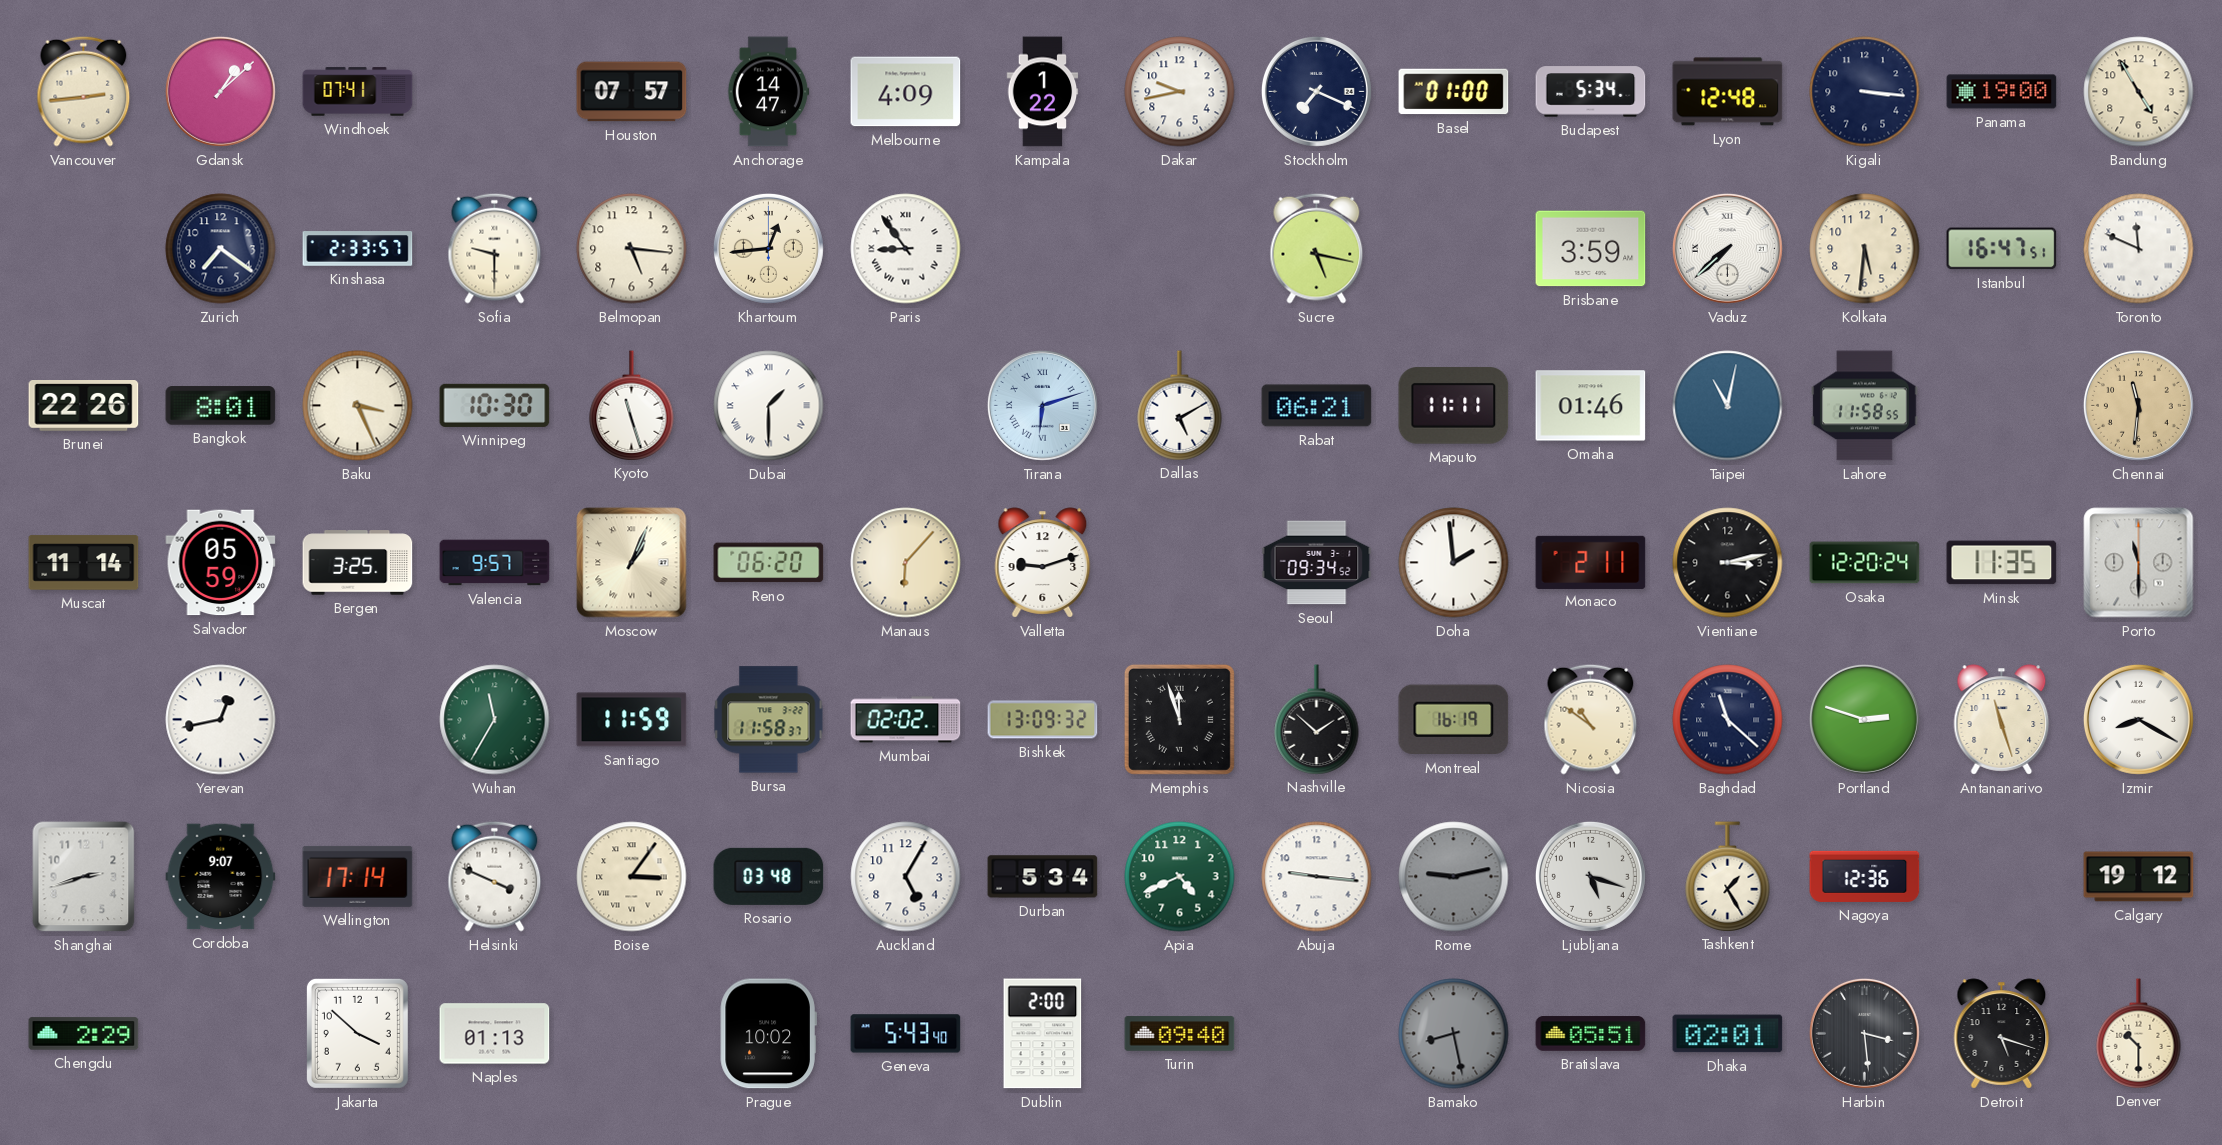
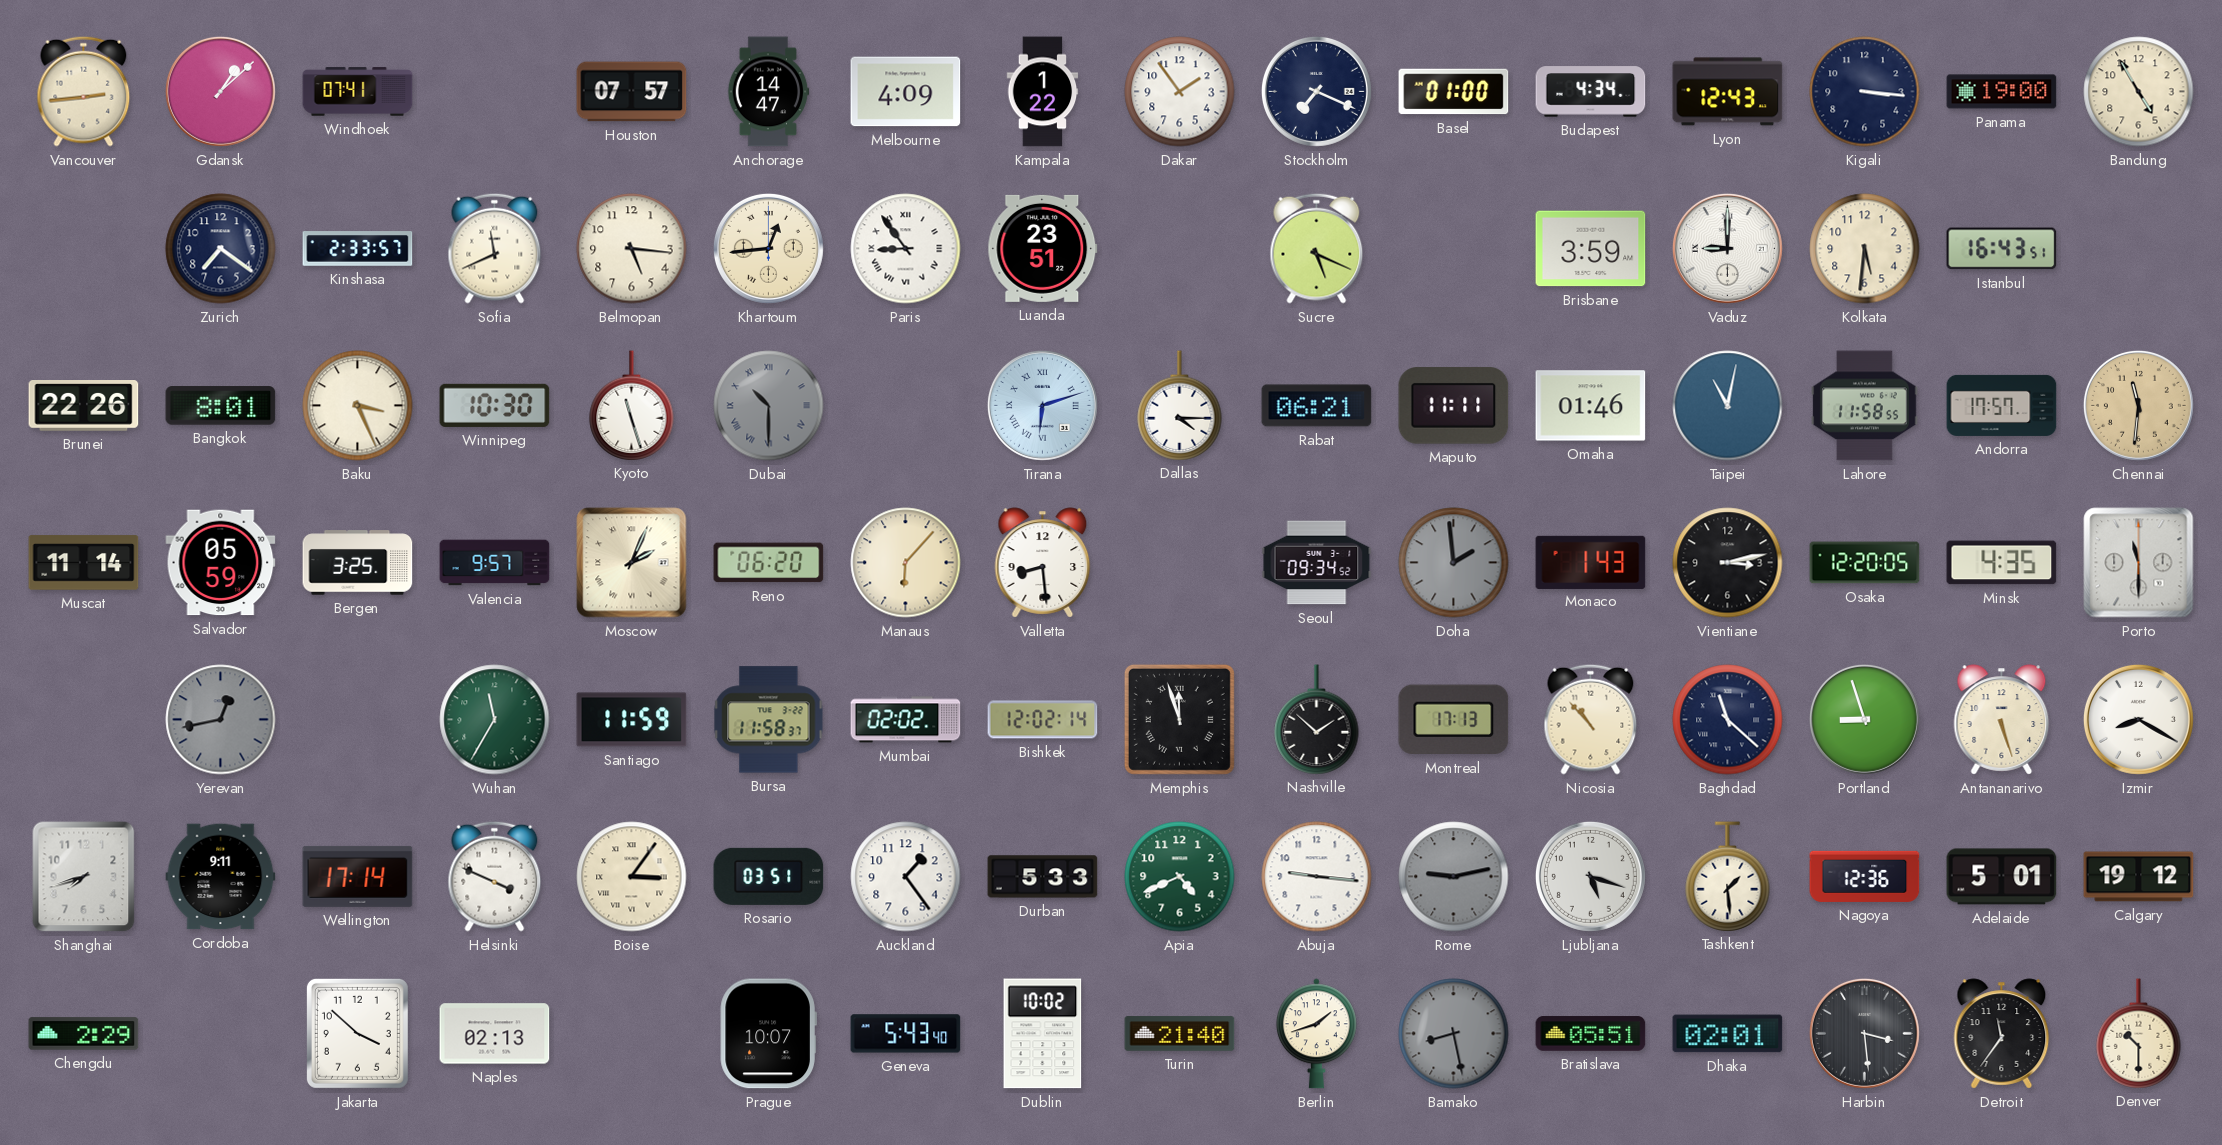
Dakar: 9:43 -> 1:54 (1180, 92)
Budapest: 5:34 -> 4:34 (1591, 92)
Lyon: 12:48 -> 12:43 (1728, 92)
Sofia: 9:30 -> 11:41 (495, 248)
Luanda: none -> 23:51 (1043, 248)
Sucre: 5:17 -> 5:19 (1317, 248)
Vaduz: 7:38 -> 9:00 (1727, 248)
Istanbul: 16:47 -> 16:43 (2002, 249)
Toronto: 11:49 -> none (2139, 249)
Dubai: 1:30 -> 10:30 (769, 406)
Dubai dial: white -> grey (769, 406)
Dallas: 5:10 -> 4:15 (1180, 405)
Andorra: none -> 17:57 (2002, 405)
Moscow: 1:04 -> 2:04 (632, 563)
Valletta: 9:12 -> 8:29 (1043, 563)
Doha dial: white -> grey (1454, 563)
Monaco: 2:11 -> 1:43 (1591, 562)
Osaka: 12:20:24 -> 12:20:05 (1865, 563)
Minsk: 11:35 -> 4:35 (2002, 563)
Yerevan dial: white -> grey (221, 720)
Bishkek: 13:09 -> 12:02 (1043, 720)
Montreal: 16:19 -> 17:13 (1454, 720)
Nicosia: 10:51 -> 10:53 (1591, 719)
Portland: 2:48 -> 8:57 (1864, 719)
Antananarivo: 11:27 -> 5:27 (2002, 720)
Shanghai: 2:42 -> 7:42 (84, 877)
Cordoba: 9:07 -> 9:11 (221, 877)
Rosario: 03:48 -> 03:51 (769, 876)
Auckland: 5:05 -> 1:24 (906, 877)
Durban: 5:34 -> 5:33 (1043, 877)
Tashkent: 1:25 -> 1:29 (1728, 876)
Adelaide: none -> 5:01 (2002, 877)
Naples: 01:13 -> 02:13 (495, 1034)
Prague: 10:02 -> 10:07 (768, 1034)
Dublin: 2:00 -> 10:02 (1043, 1034)
Turin: 09:40 -> 21:40 (1180, 1034)
Berlin: none -> 1:42 (1316, 1034)
Detroit: 5:18 -> 11:36 (2002, 1034)
